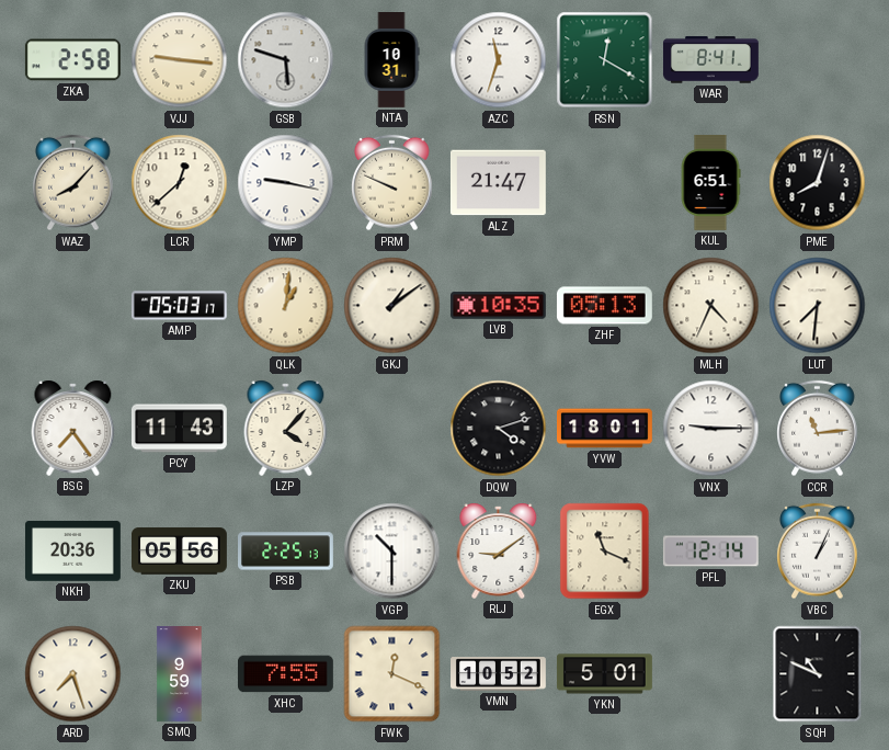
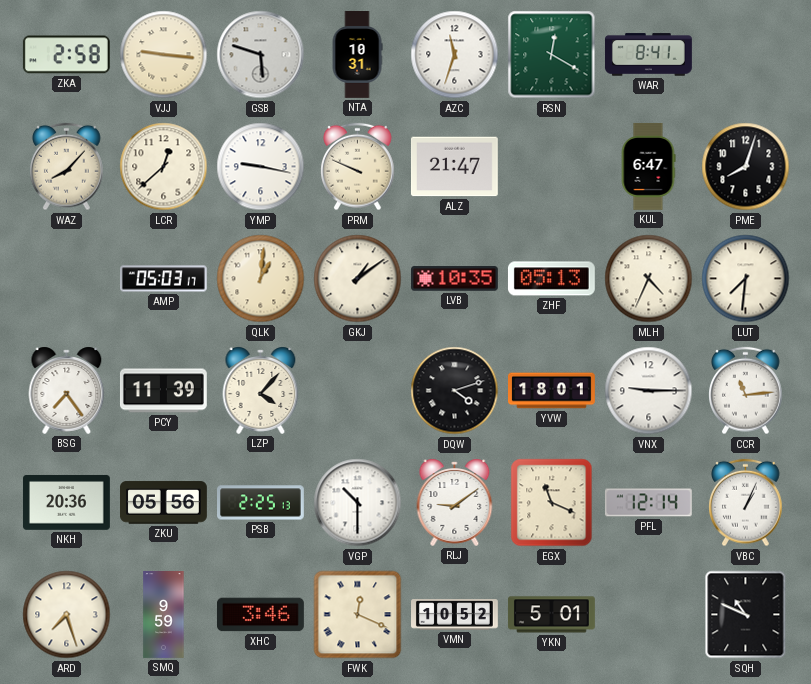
KUL: 6:51 -> 6:47 (648, 166)
PCY: 11:43 -> 11:39 (163, 391)
XHC: 7:55 -> 3:46 (260, 615)
